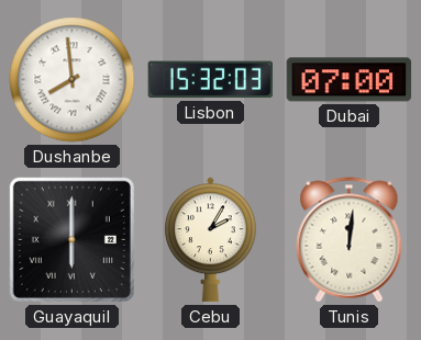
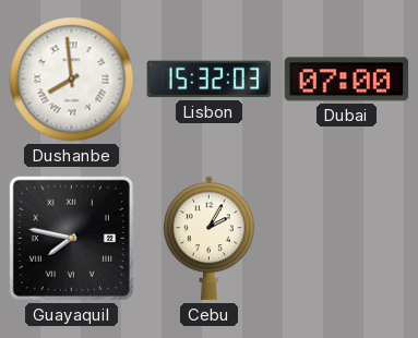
Guayaquil: 6:00 -> 7:47 (71, 238)
Tunis: 12:01 -> none (350, 240)
